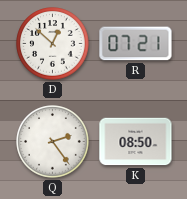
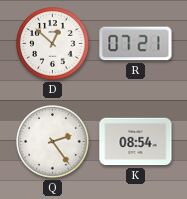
K: 08:50 -> 08:54 (136, 142)
